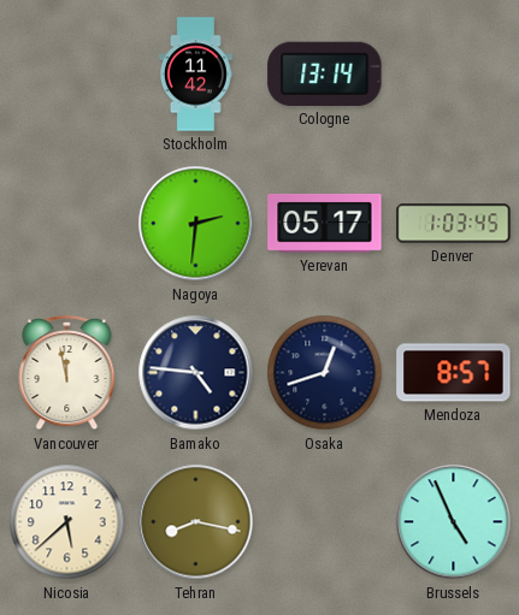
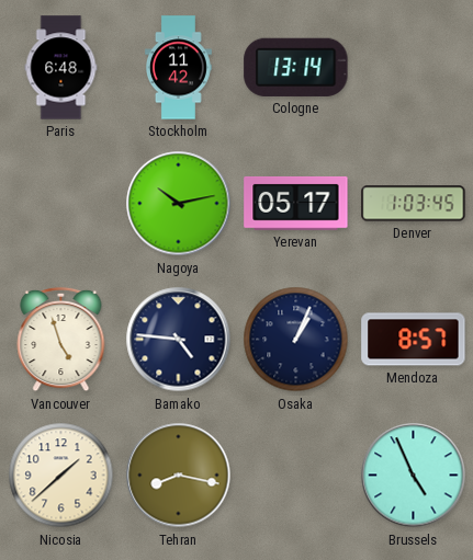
Paris: none -> 6:48 (61, 68)
Nagoya: 2:31 -> 10:13 (179, 204)
Vancouver: 11:58 -> 4:57 (61, 340)
Osaka: 12:42 -> 1:04 (296, 340)
Nicosia: 5:38 -> 1:38 (61, 476)
